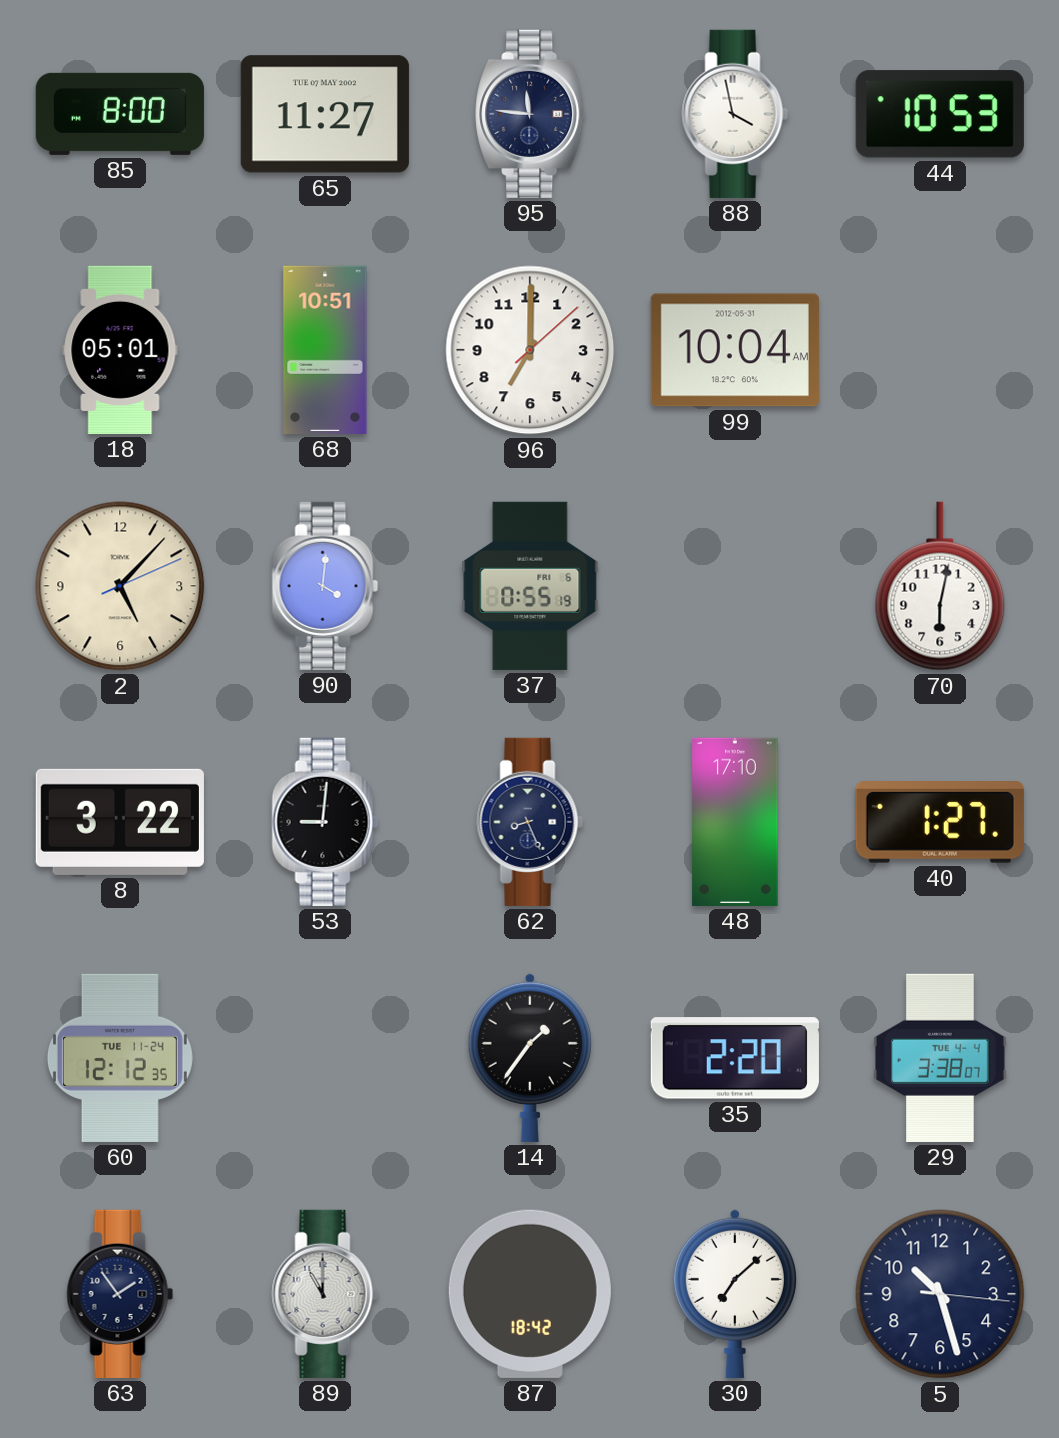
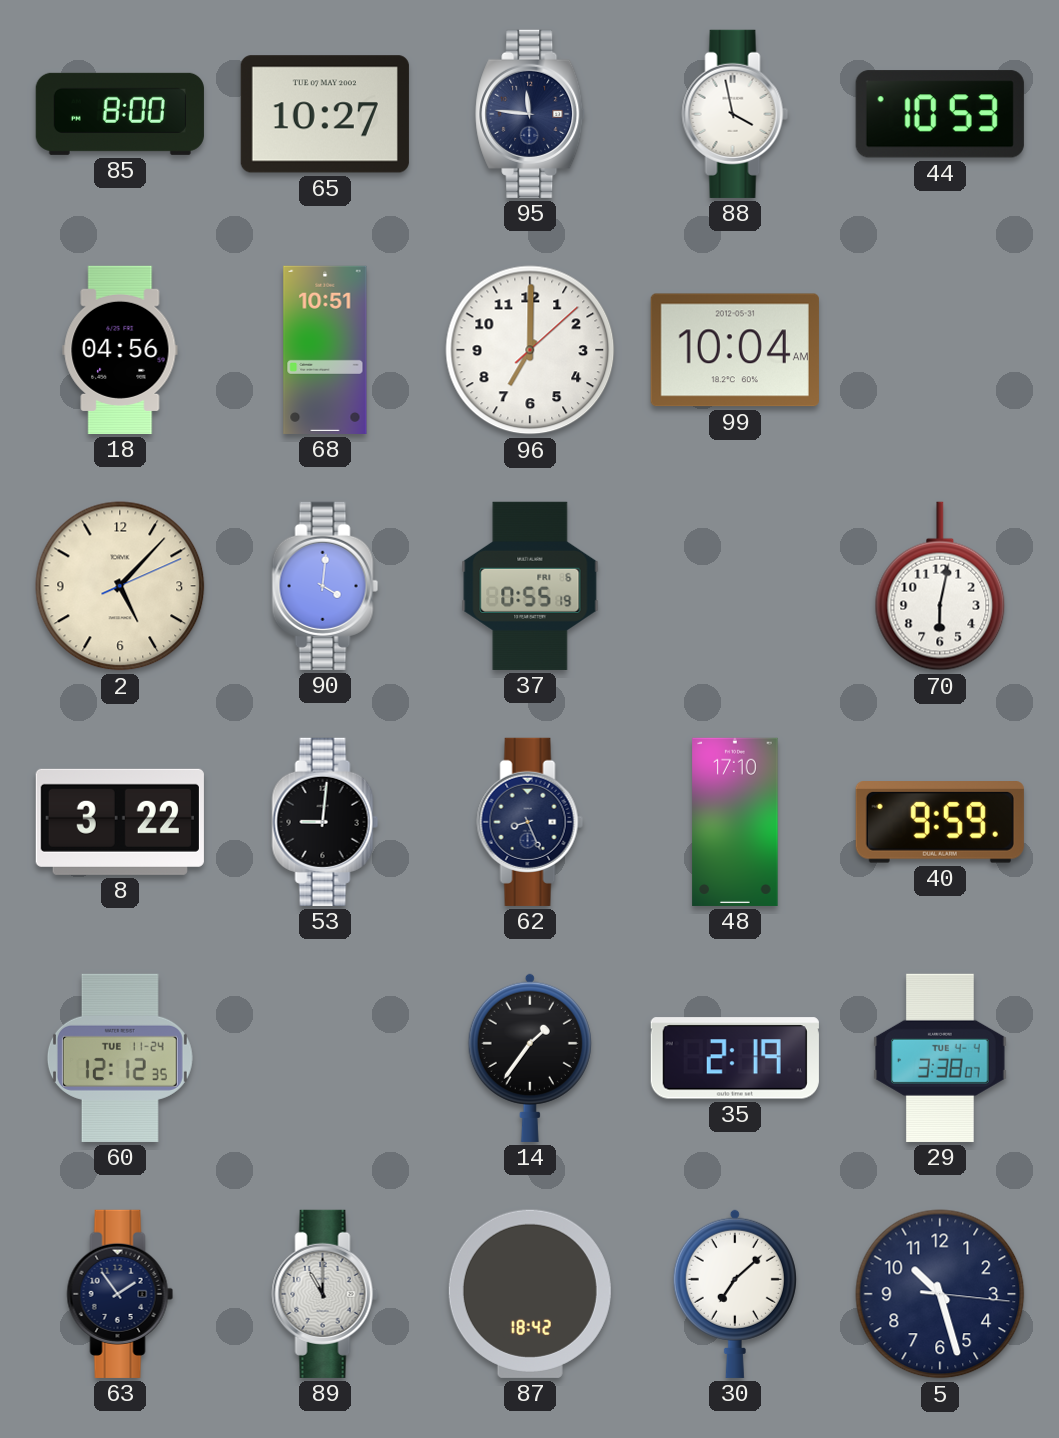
65: 11:27 -> 10:27 (325, 114)
18: 05:01 -> 04:56 (120, 350)
40: 1:27 -> 9:59 (940, 823)
35: 2:20 -> 2:19 (735, 1058)
